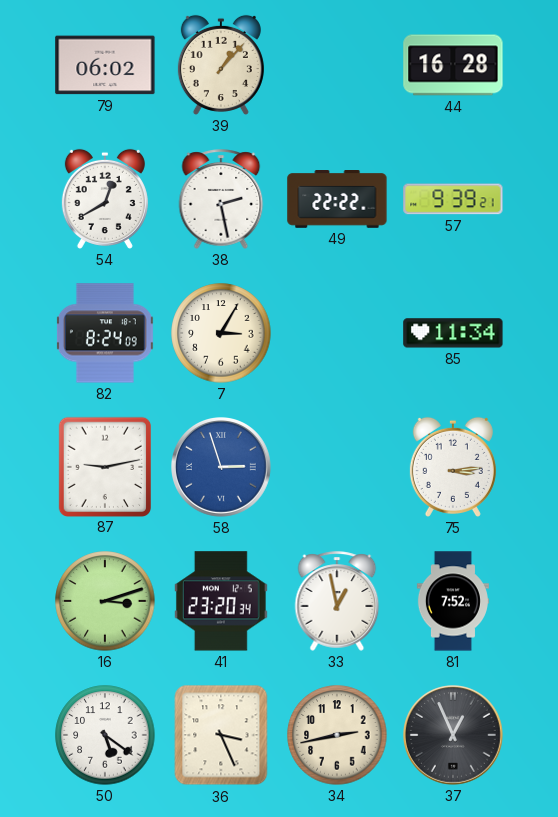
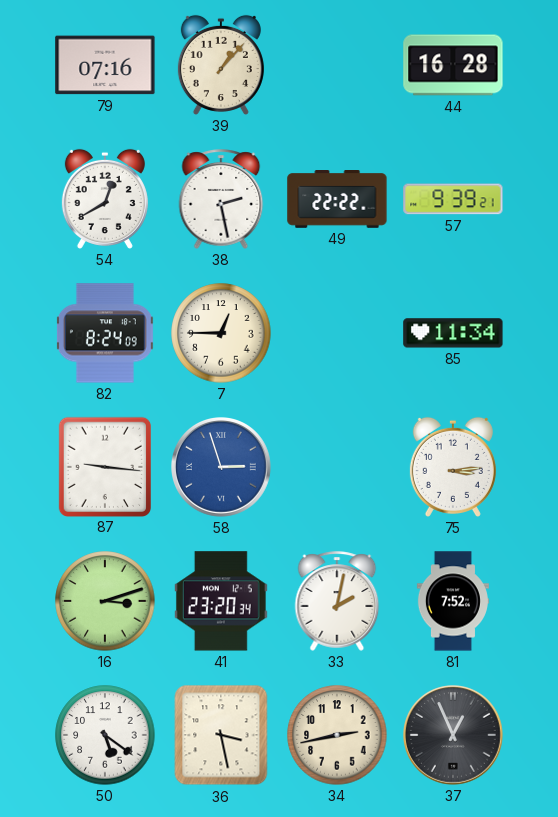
79: 06:02 -> 07:16 (105, 65)
7: 3:05 -> 12:45 (221, 333)
87: 9:13 -> 9:16 (104, 466)
33: 12:58 -> 2:02 (337, 601)
36: 3:26 -> 3:28 (221, 735)
